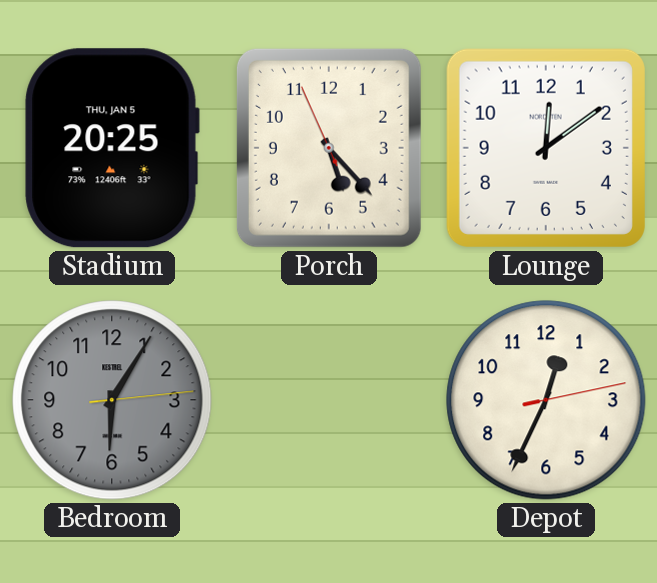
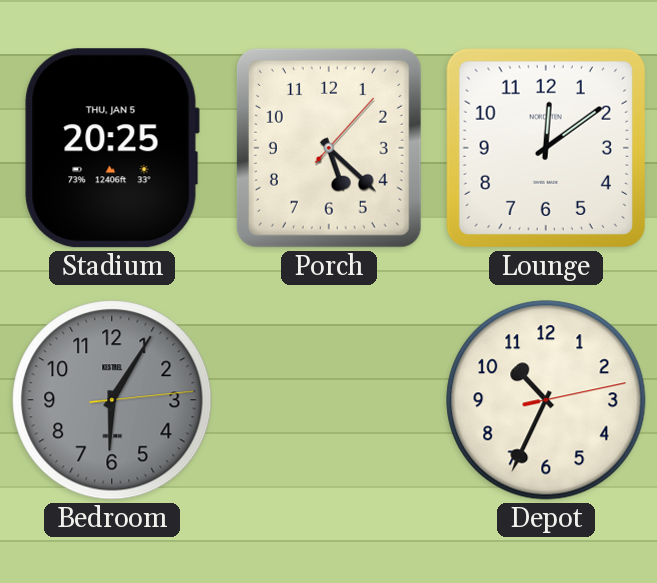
Porch: 5:22:56 -> 5:22:07 (329, 148)
Depot: 12:34 -> 10:34 (546, 400)
